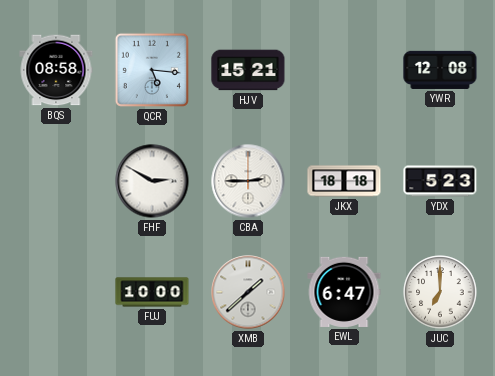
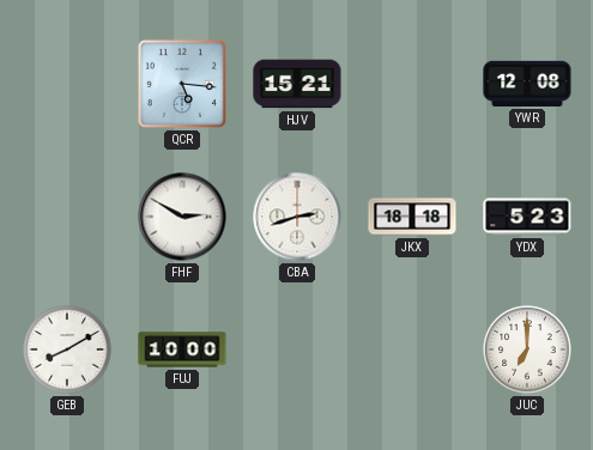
BQS: 08:58 -> none (56, 70)
CBA: 2:45 -> 2:42 (297, 217)
GEB: none -> 8:10 (67, 349)
XMB: 1:38 -> none (248, 292)
EWL: 6:47 -> none (344, 292)
